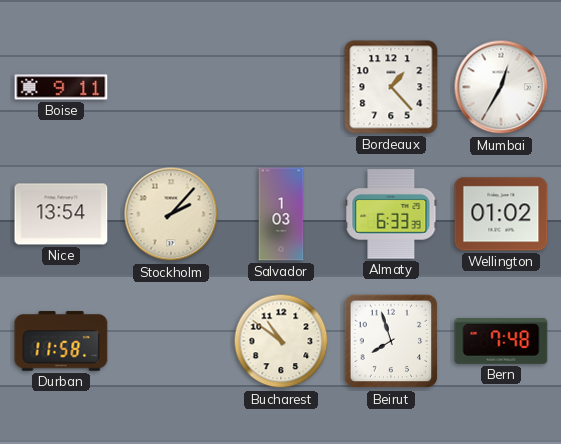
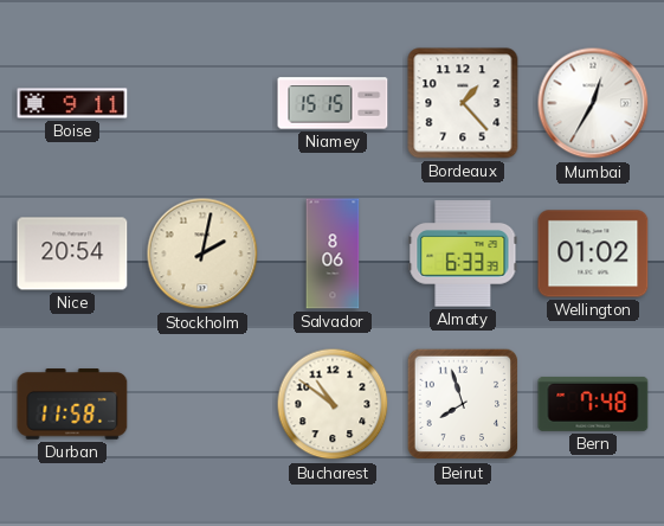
Niamey: none -> 15:15 (333, 103)
Nice: 13:54 -> 20:54 (72, 254)
Stockholm: 2:07 -> 2:02 (202, 254)
Salvador: 1:03 -> 8:06 (333, 254)
